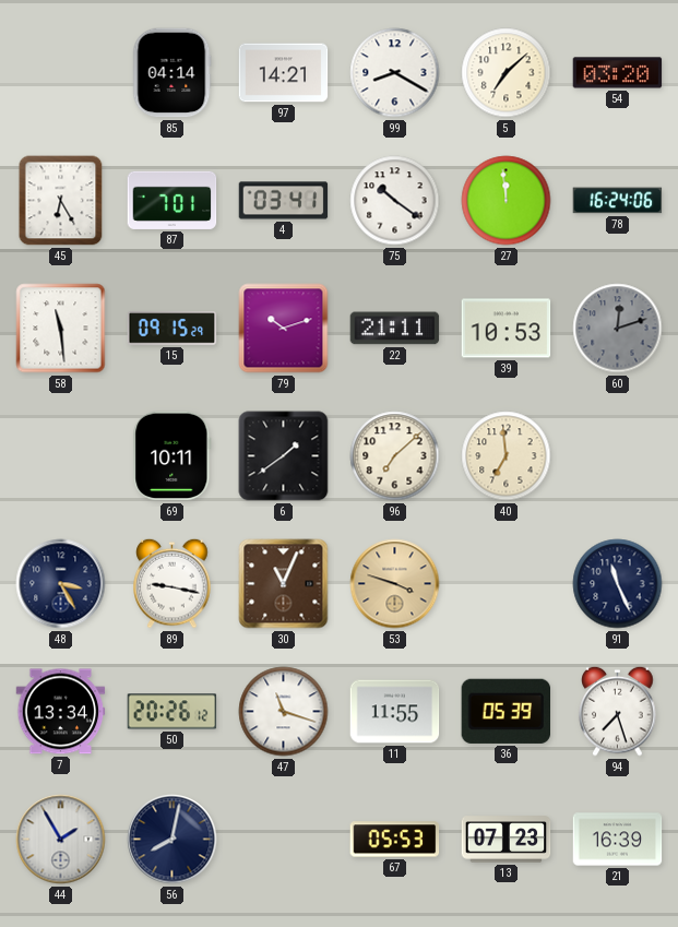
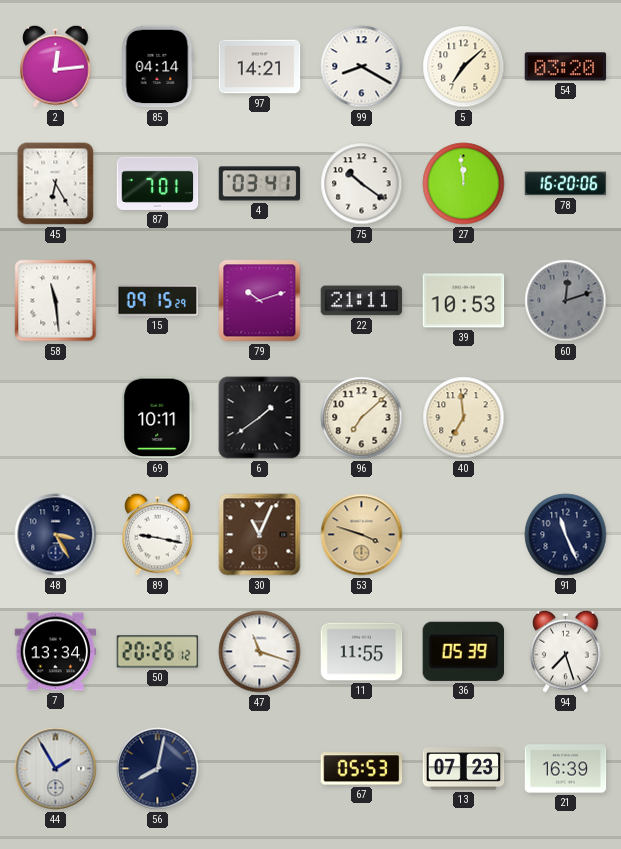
2: none -> 12:14 (56, 66)
78: 16:24 -> 16:20 (566, 184)
